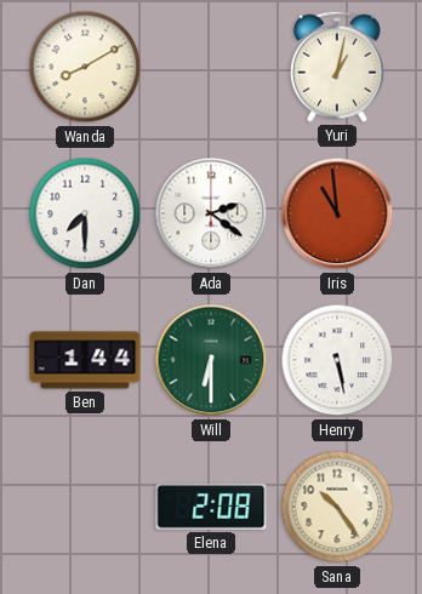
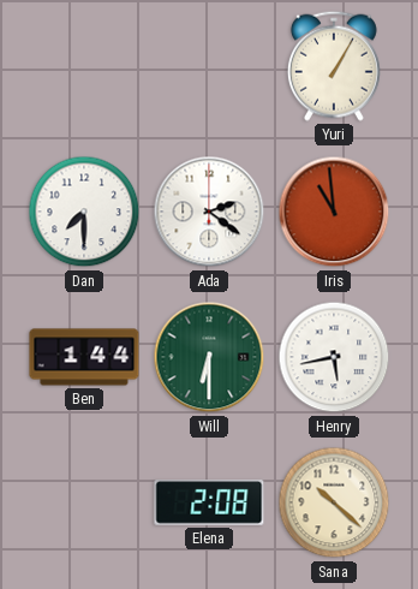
Wanda: 8:10 -> none (85, 67)
Yuri: 1:02 -> 1:05 (334, 66)
Henry: 5:28 -> 5:43 (334, 357)
Sana: 10:24 -> 10:22 (334, 502)
